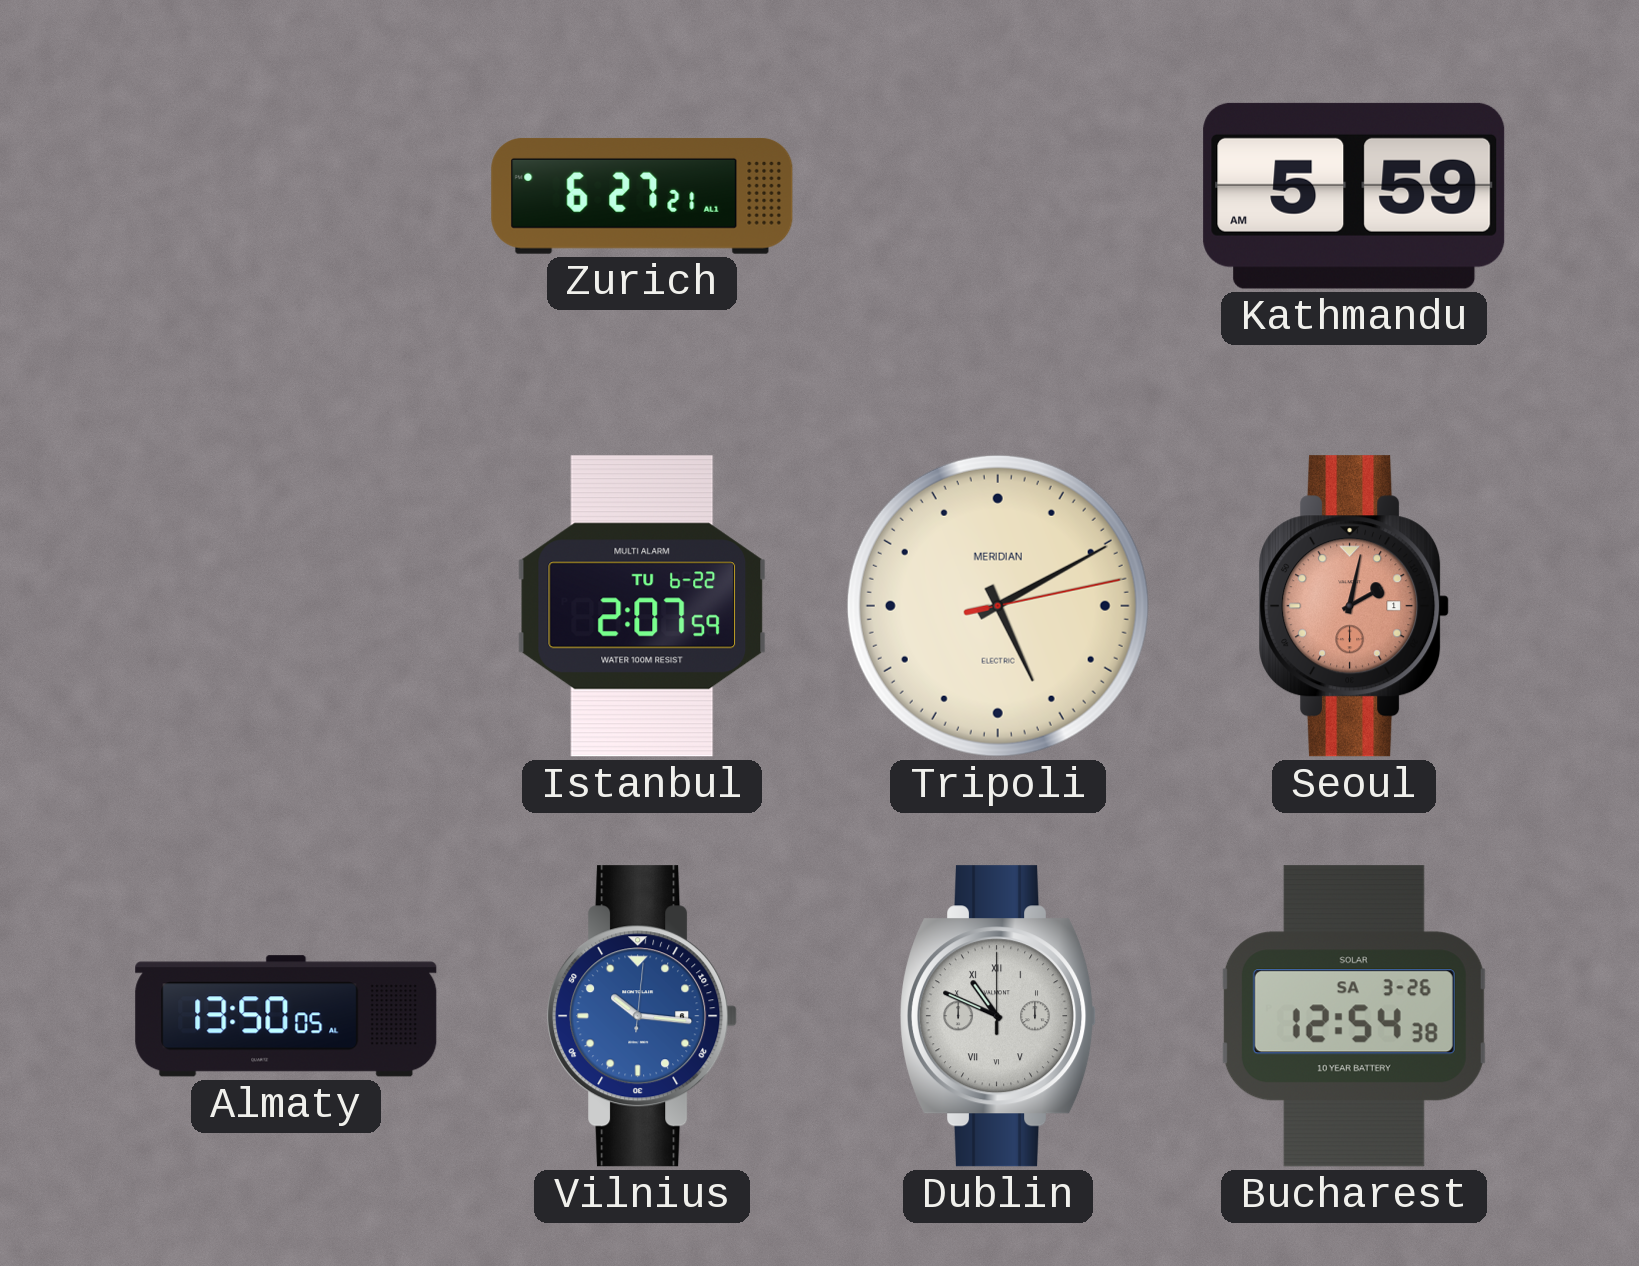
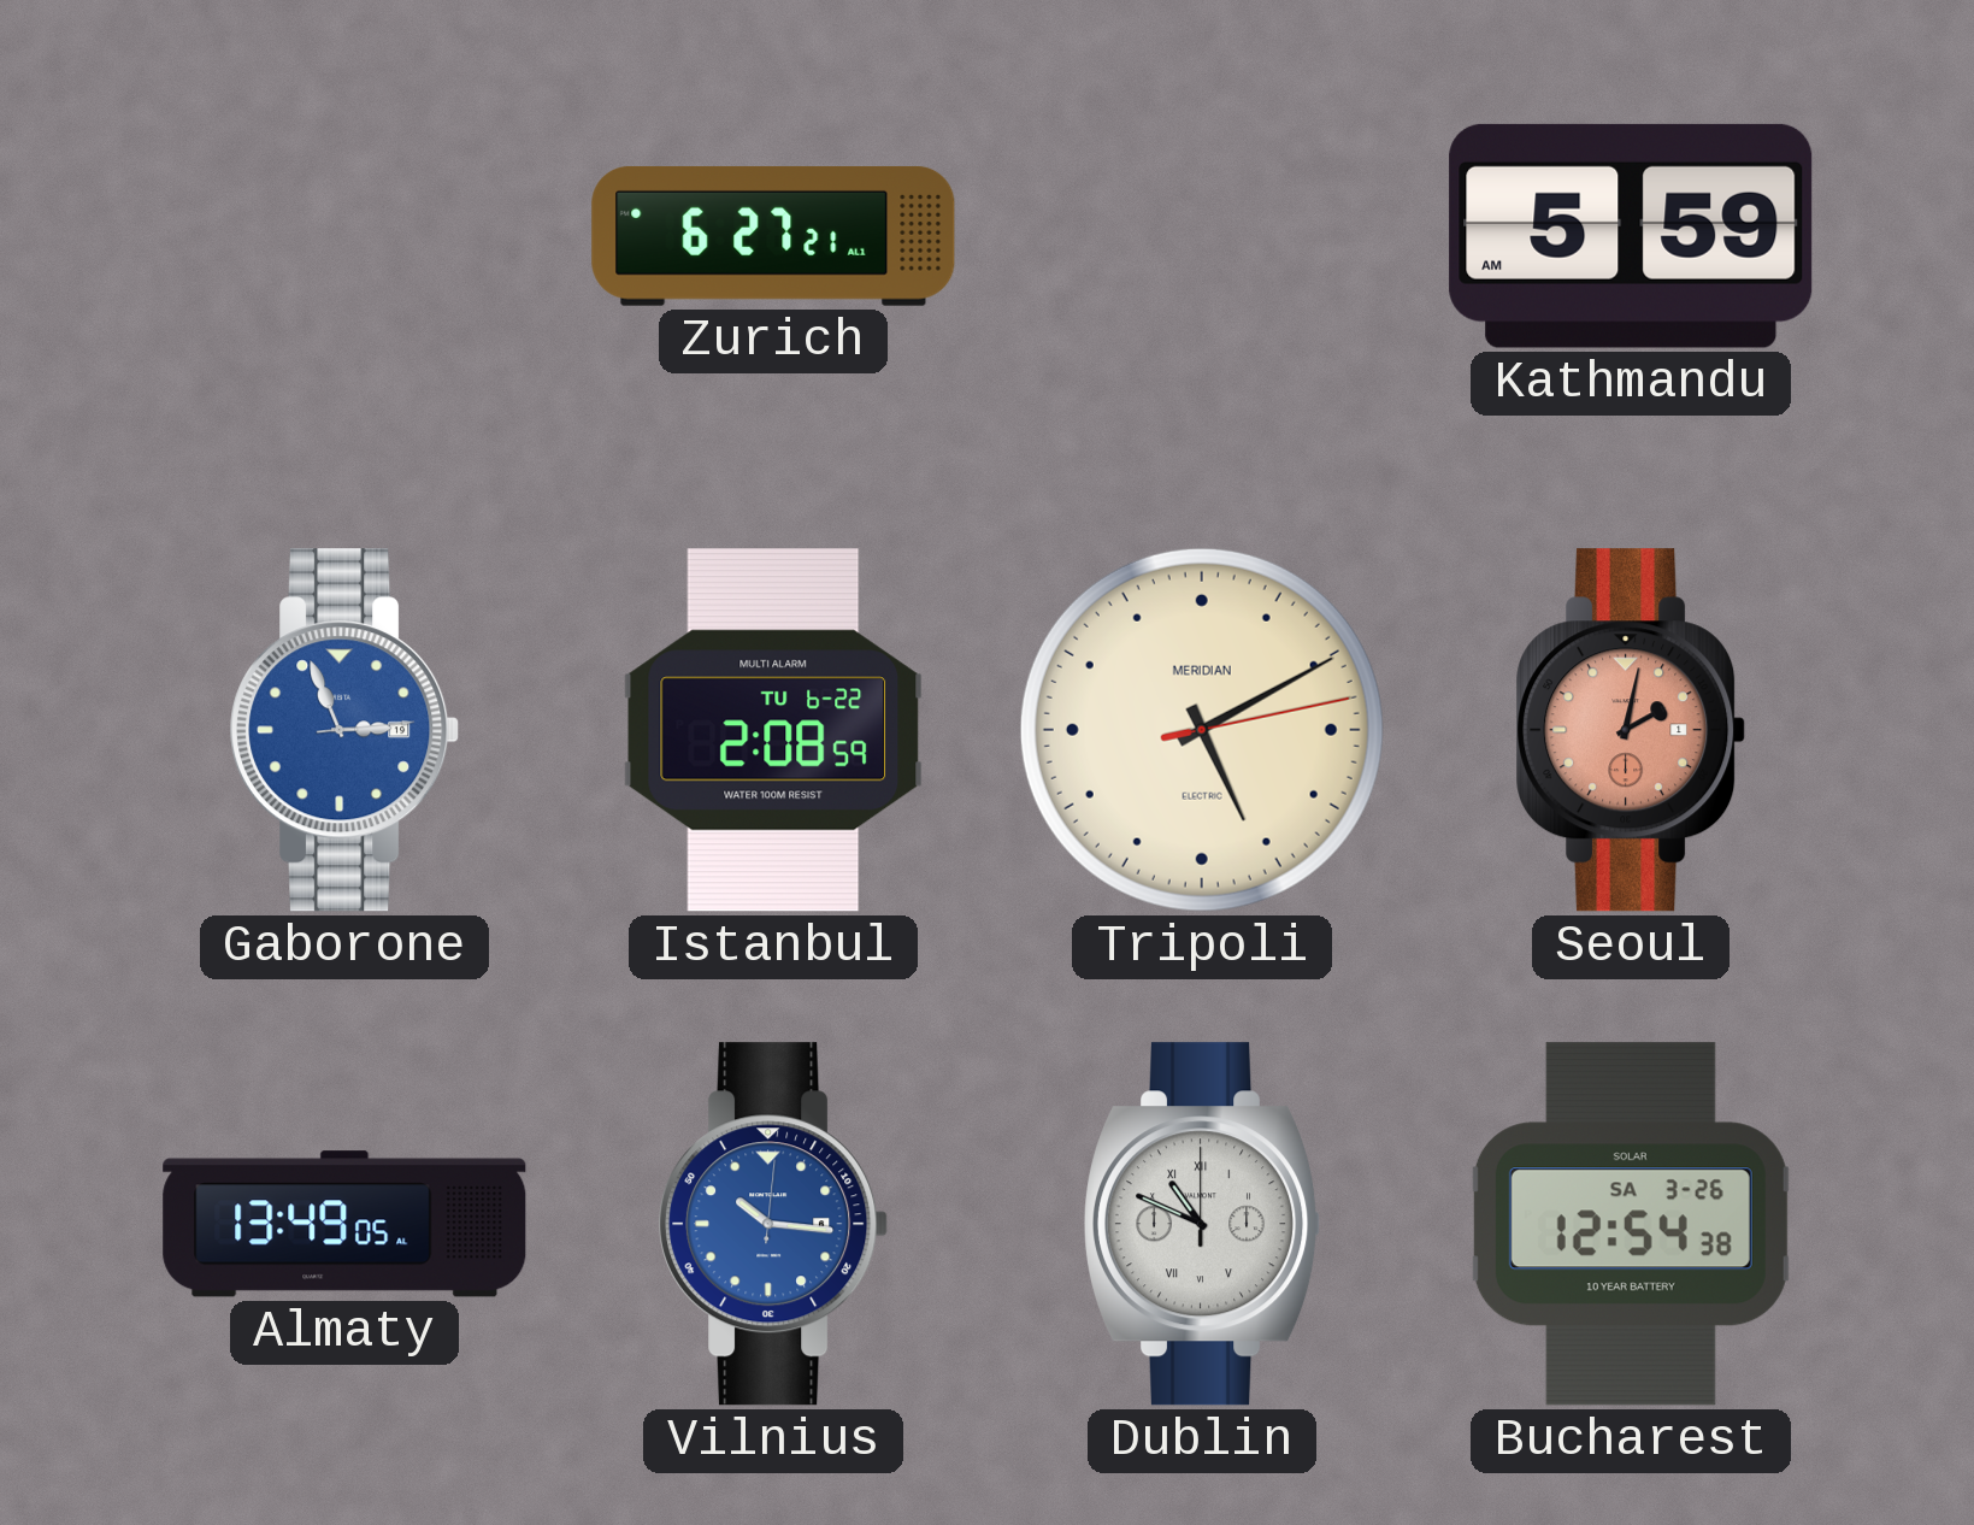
Gaborone: none -> 2:56 (344, 730)
Istanbul: 2:07 -> 2:08 (773, 730)
Almaty: 13:50 -> 13:49 (344, 1224)
